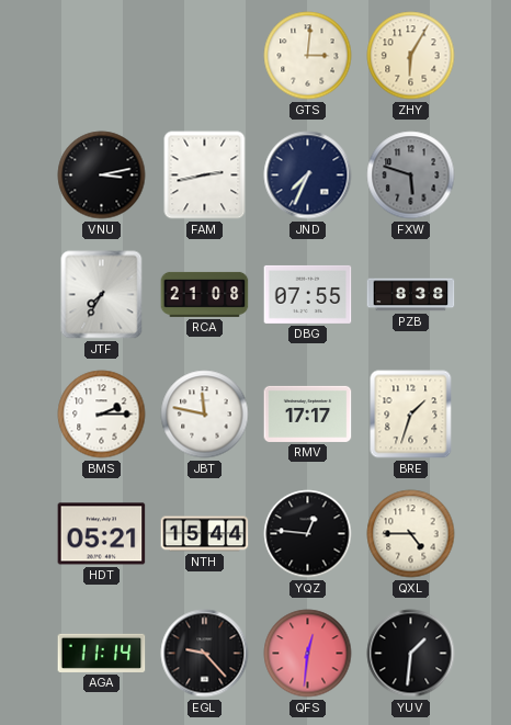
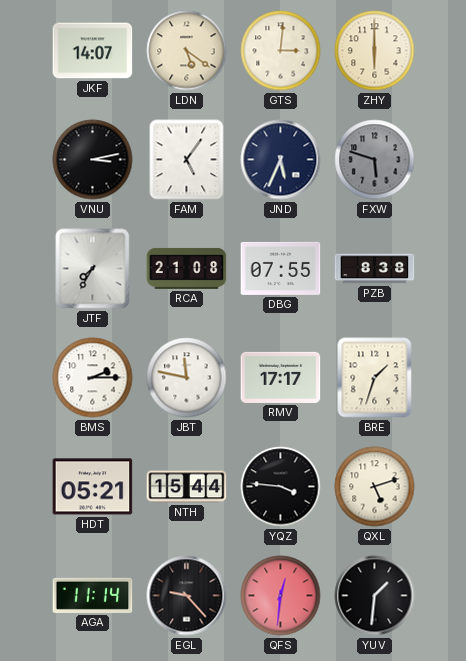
JKF: none -> 14:07 (93, 51)
LDN: none -> 5:21 (187, 51)
ZHY: 6:05 -> 6:00 (375, 51)
FAM: 2:43 -> 5:06 (187, 160)
JND: 7:34 -> 5:34 (281, 160)
YQZ: 12:46 -> 3:46 (281, 487)
QXL: 4:45 -> 5:12 (375, 487)
